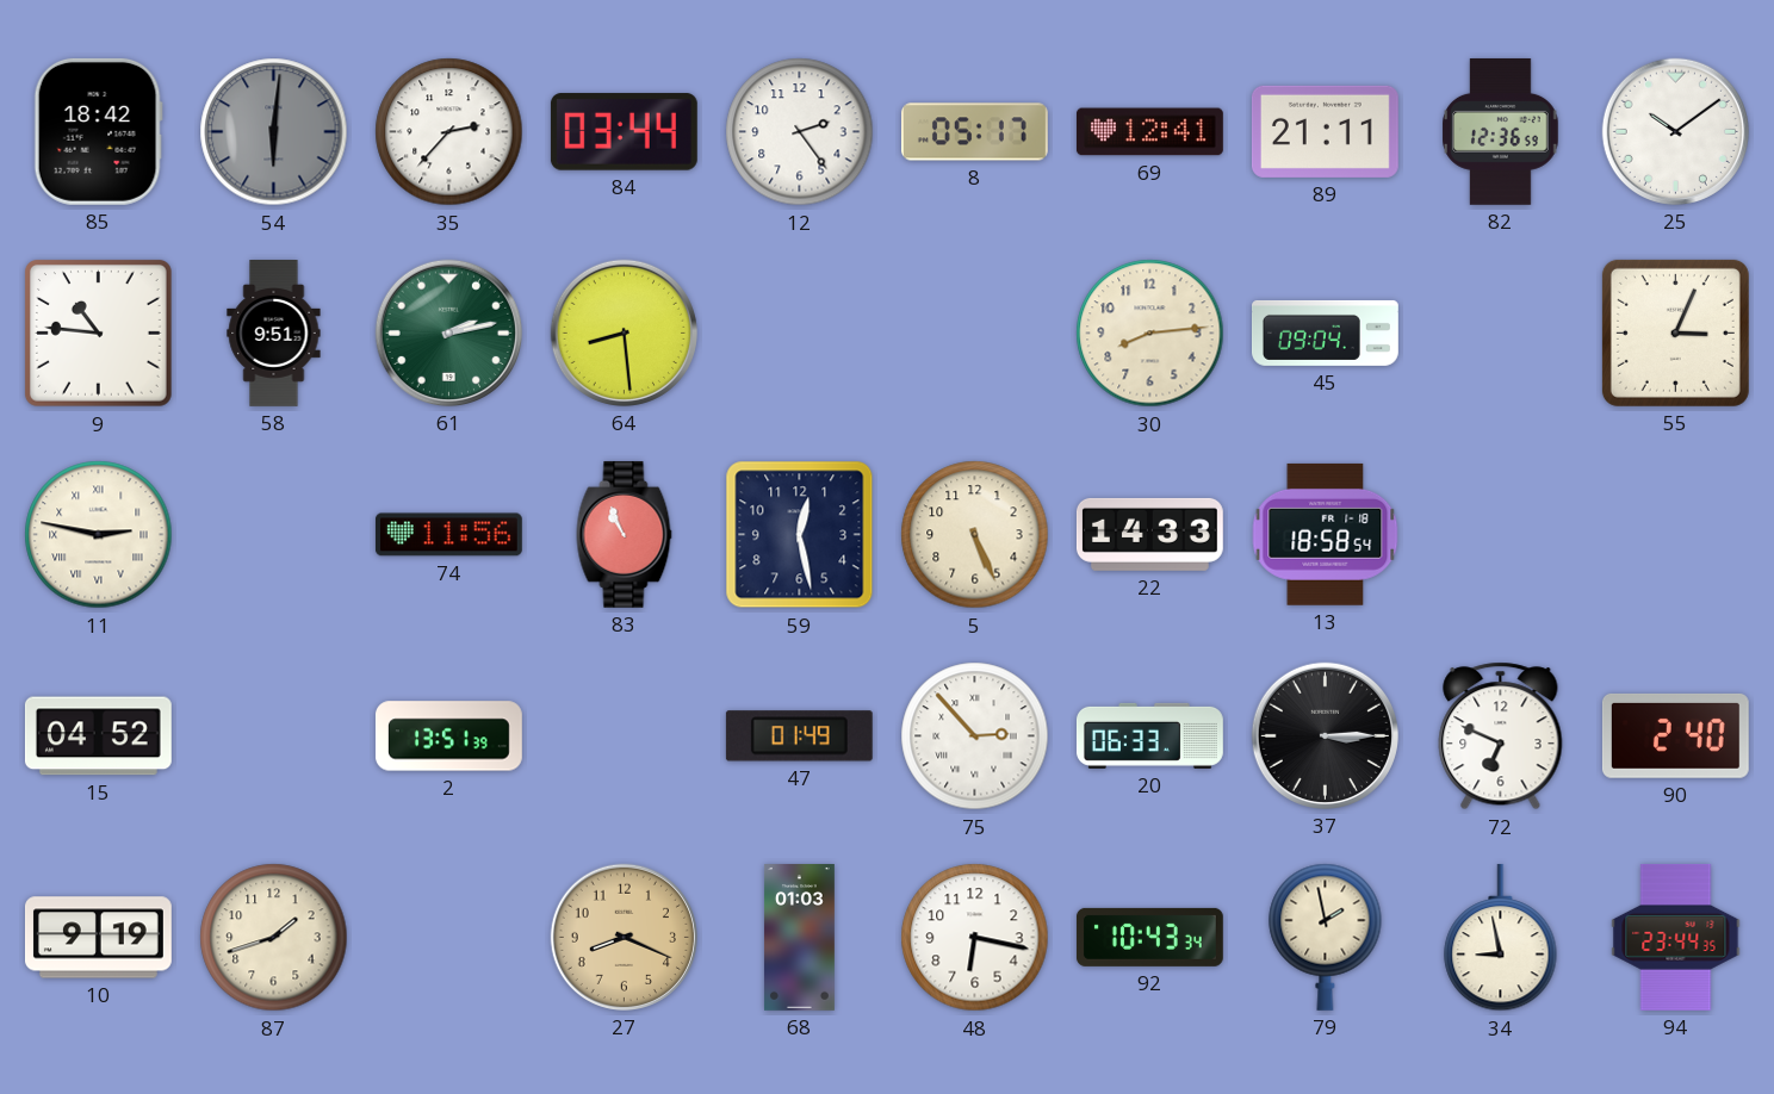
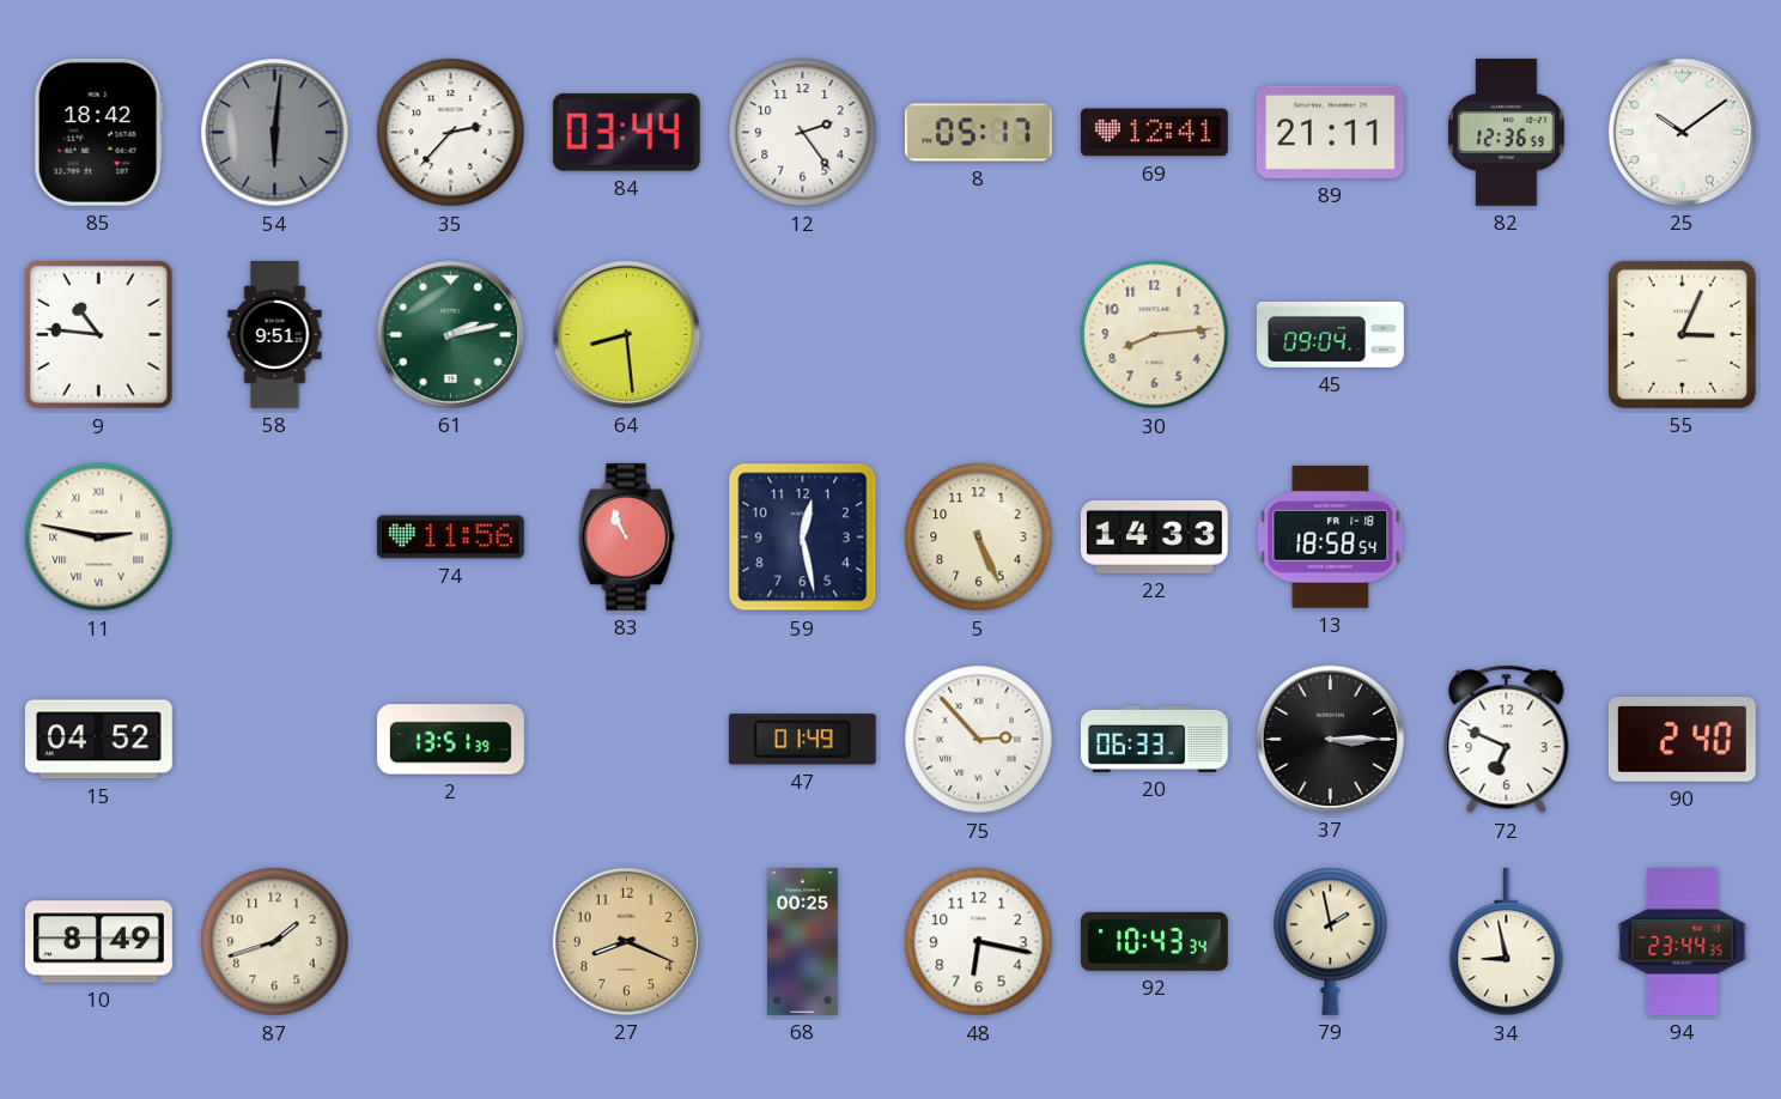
10: 9:19 -> 8:49 (98, 942)
68: 01:03 -> 00:25 (802, 942)
